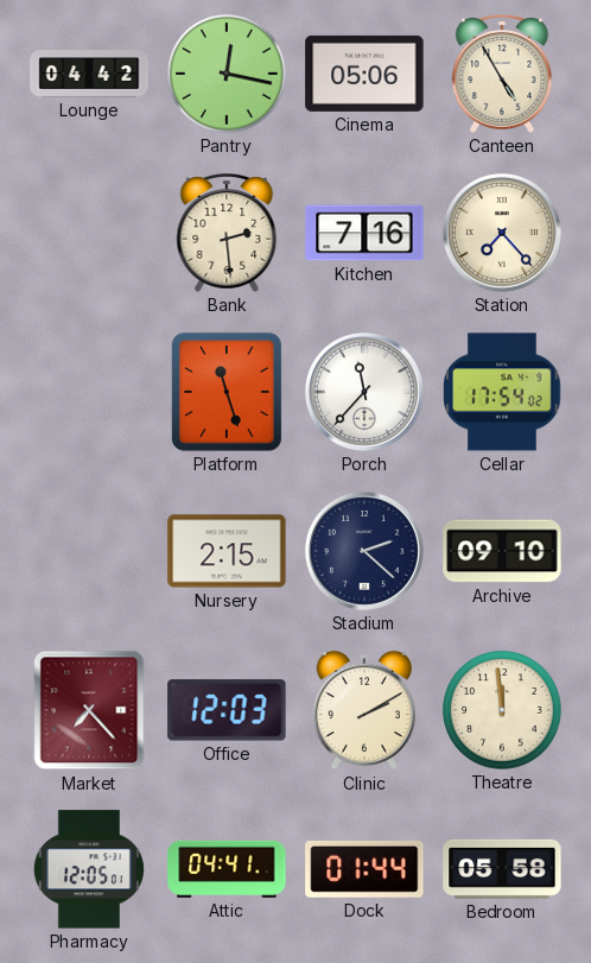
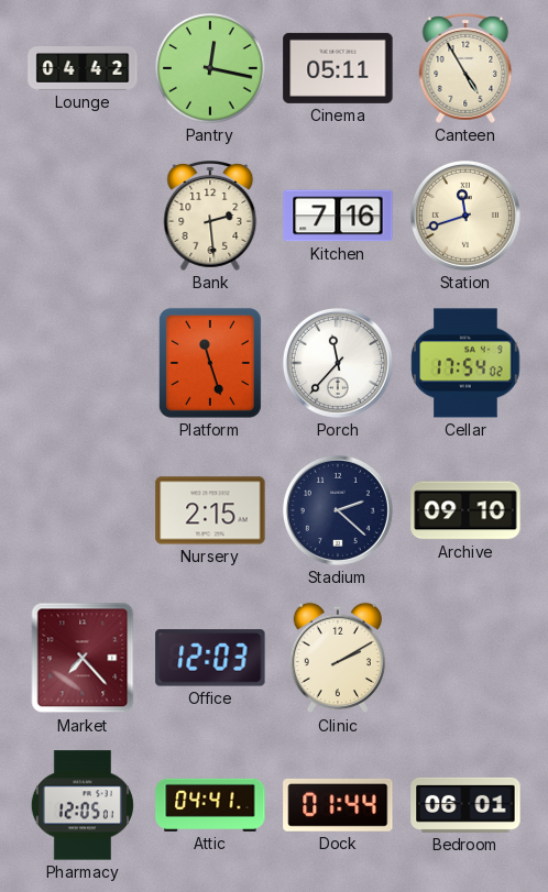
Cinema: 05:06 -> 05:11 (338, 68)
Station: 7:23 -> 11:42 (465, 216)
Theatre: 11:59 -> none (502, 710)
Bedroom: 05:58 -> 06:01 (465, 805)
